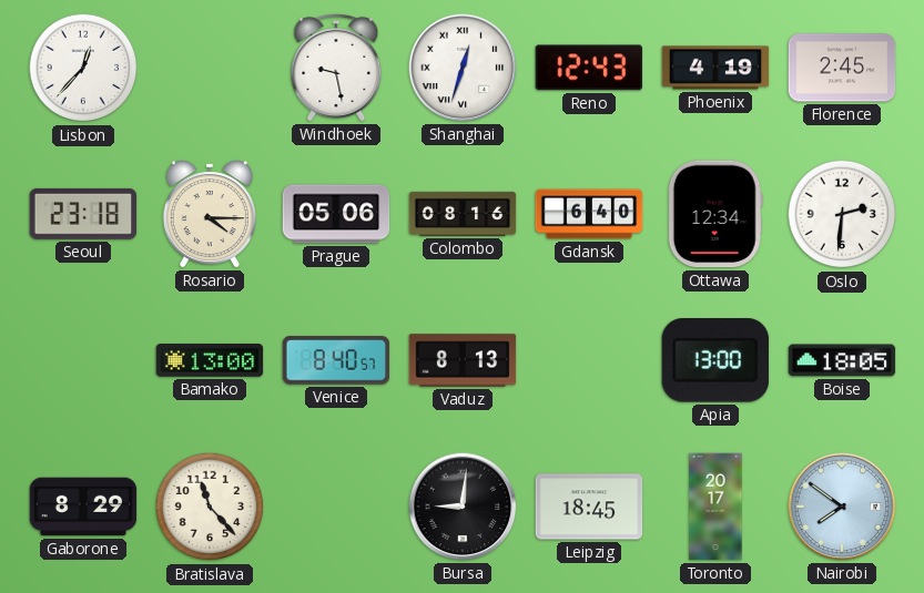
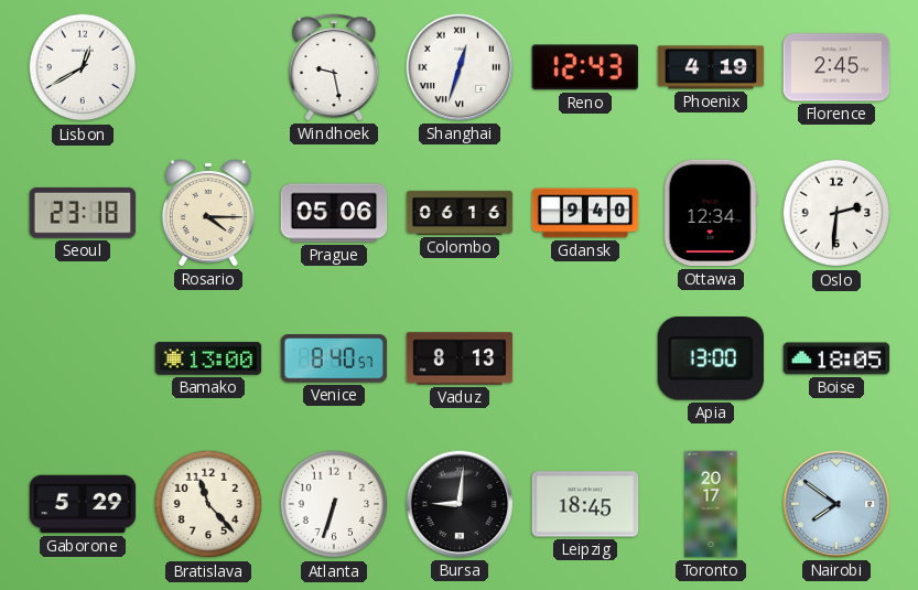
Lisbon: 12:37 -> 12:40 (83, 67)
Colombo: 08:16 -> 06:16 (460, 213)
Gdansk: 6:40 -> 9:40 (585, 213)
Gaborone: 8:29 -> 5:29 (83, 504)
Atlanta: none -> 6:33 (334, 504)
